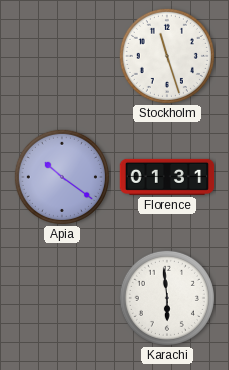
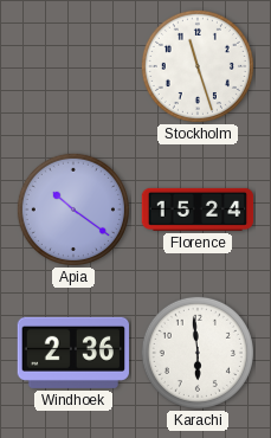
Florence: 01:31 -> 15:24 (198, 210)
Windhoek: none -> 2:36 (72, 353)
